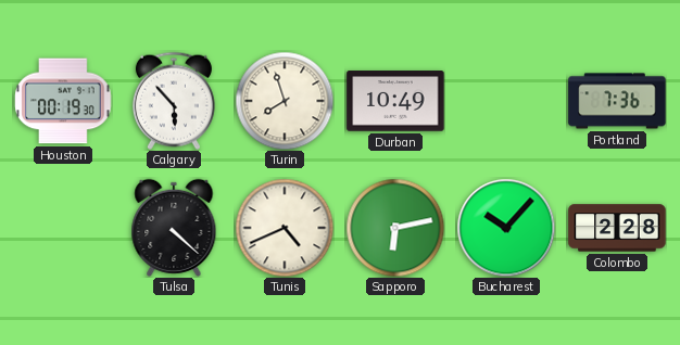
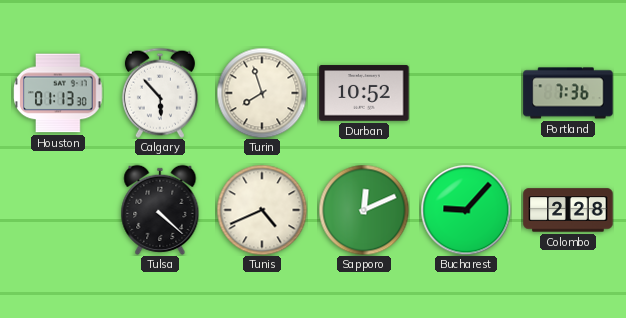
Houston: 00:19 -> 01:13 (58, 93)
Durban: 10:49 -> 10:52 (364, 93)
Sapporo: 6:13 -> 12:11 (364, 210)
Bucharest: 10:07 -> 9:07 (466, 210)
